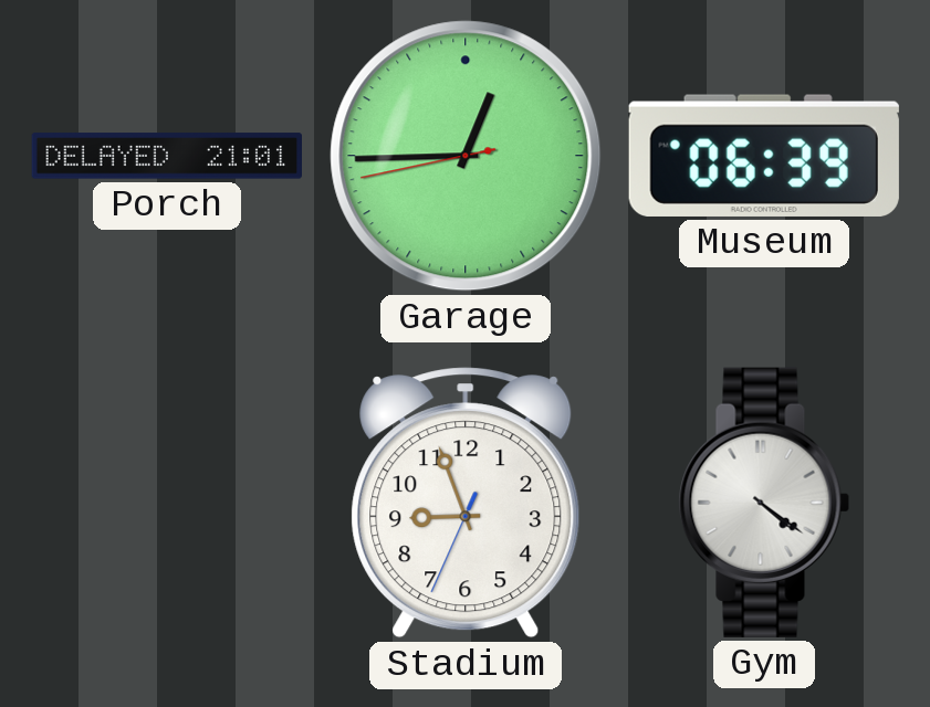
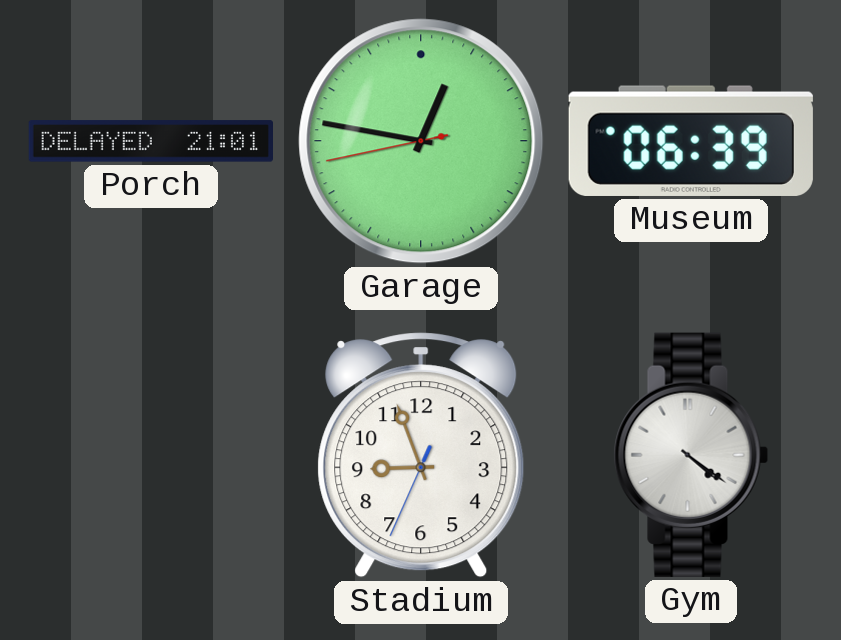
Garage: 12:44 -> 12:46 (421, 141)
